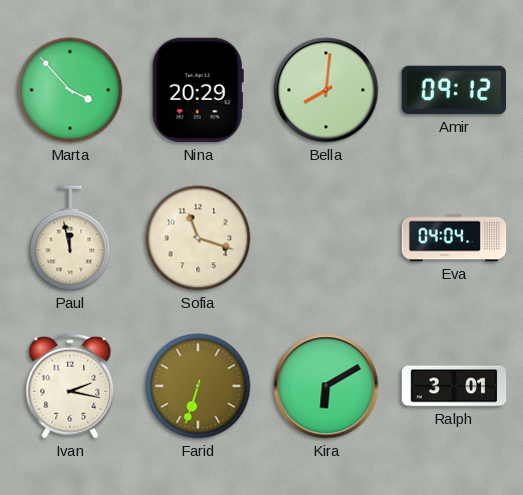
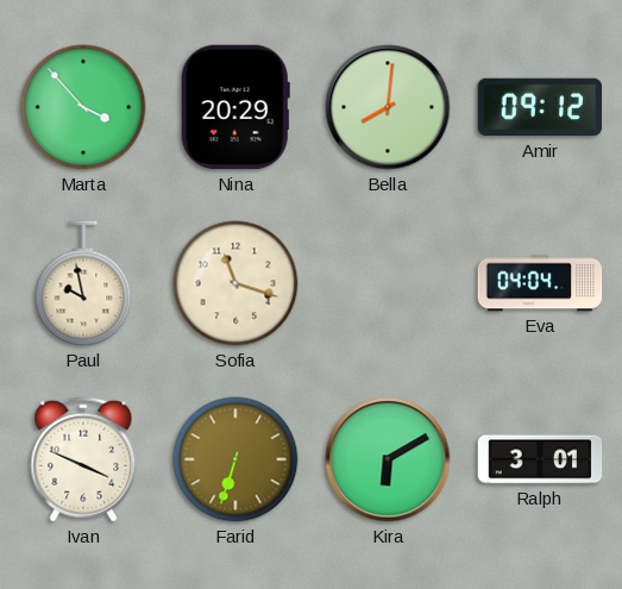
Paul: 11:58 -> 9:58 (83, 283)
Ivan: 2:17 -> 3:49 (83, 459)
